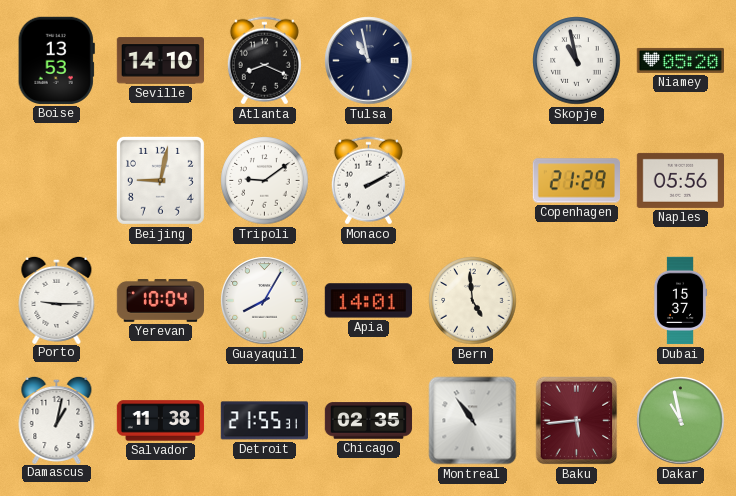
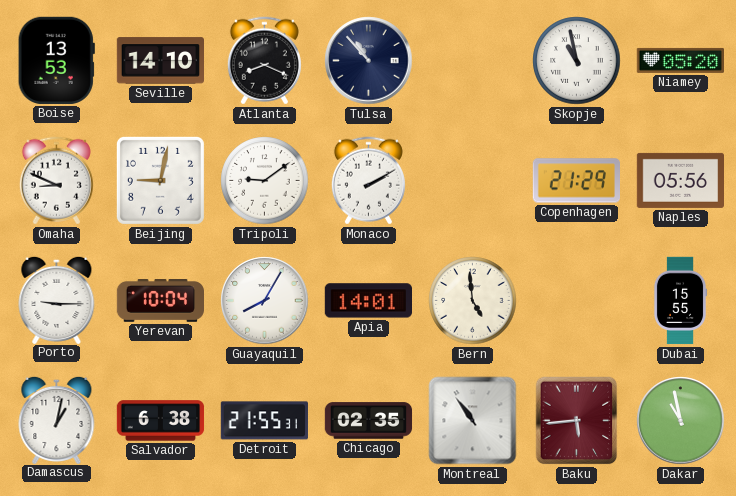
Tulsa: 10:58 -> 10:53 (369, 61)
Omaha: none -> 8:49 (56, 181)
Dubai: 15:37 -> 15:55 (680, 301)
Salvador: 11:38 -> 6:38 (161, 421)
